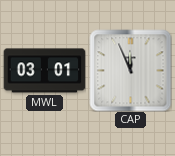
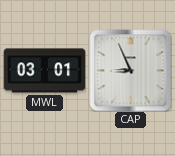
CAP: 11:56 -> 8:56 (130, 70)
